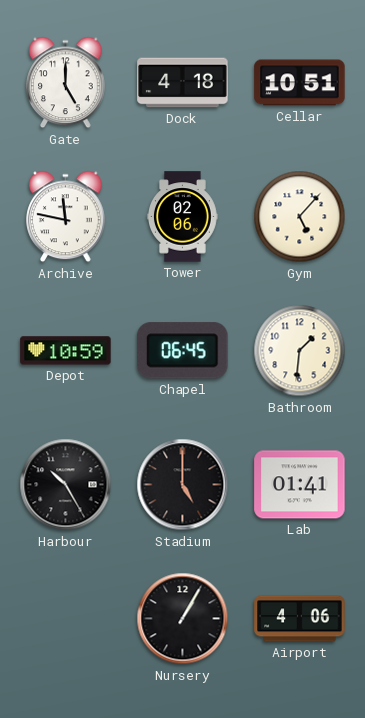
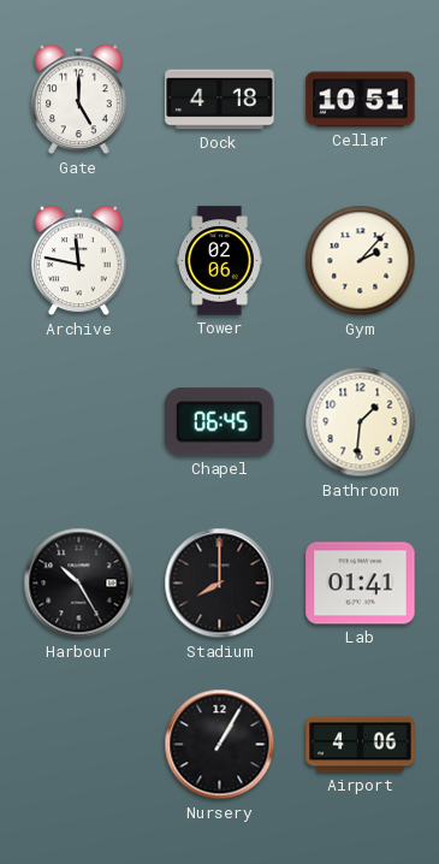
Gym: 5:07 -> 2:07 (361, 261)
Depot: 10:59 -> none (66, 351)
Stadium: 5:00 -> 8:00 (220, 584)
